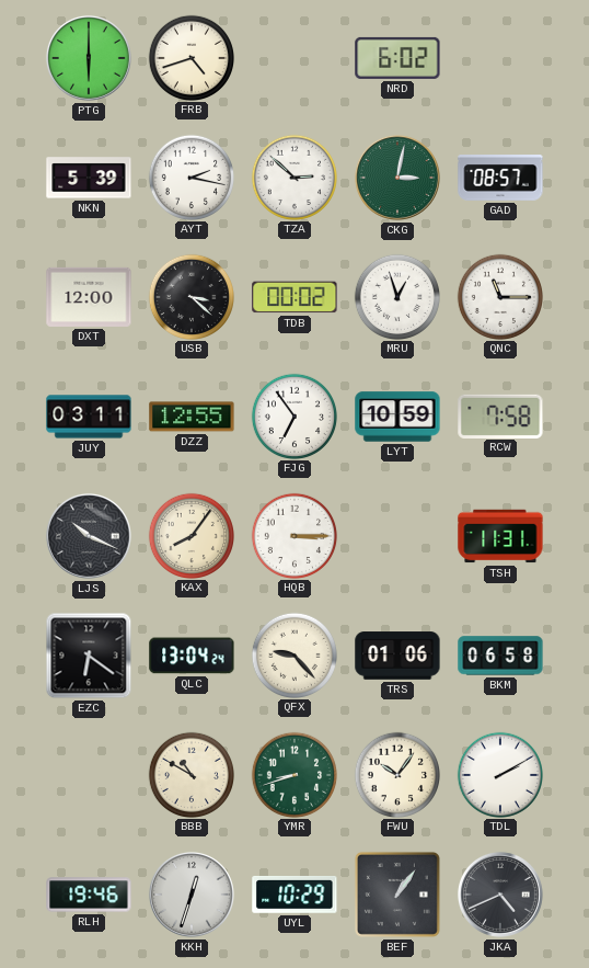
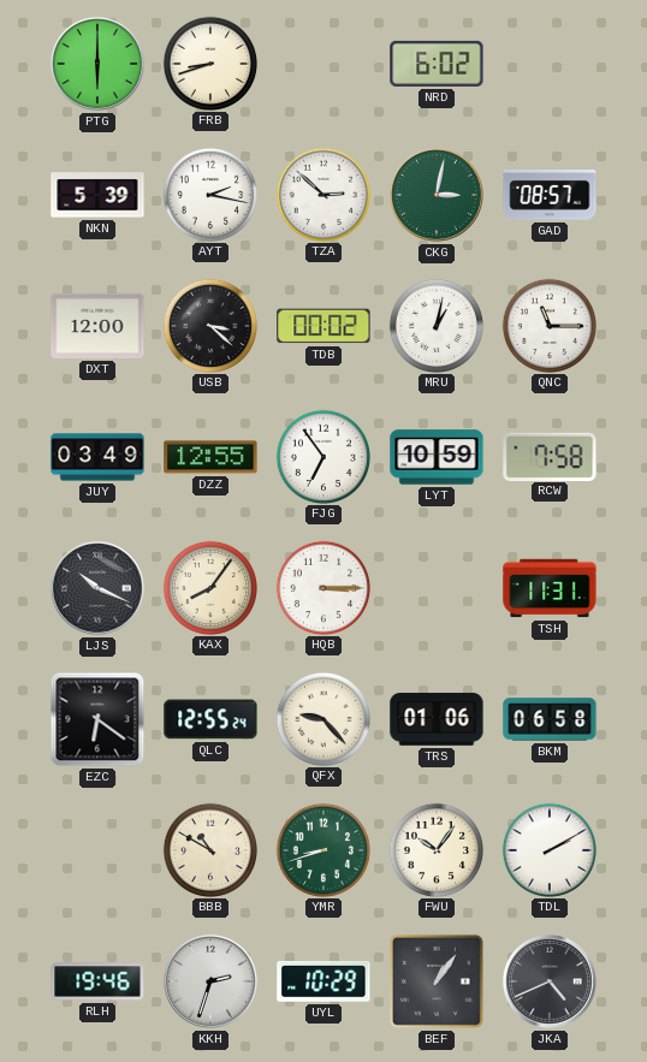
FRB: 4:42 -> 8:42 (209, 63)
MRU: 12:57 -> 1:02 (435, 325)
JUY: 03:11 -> 03:49 (97, 457)
QLC: 13:04 -> 12:55 (210, 719)
KKH: 12:33 -> 2:33 (210, 981)
